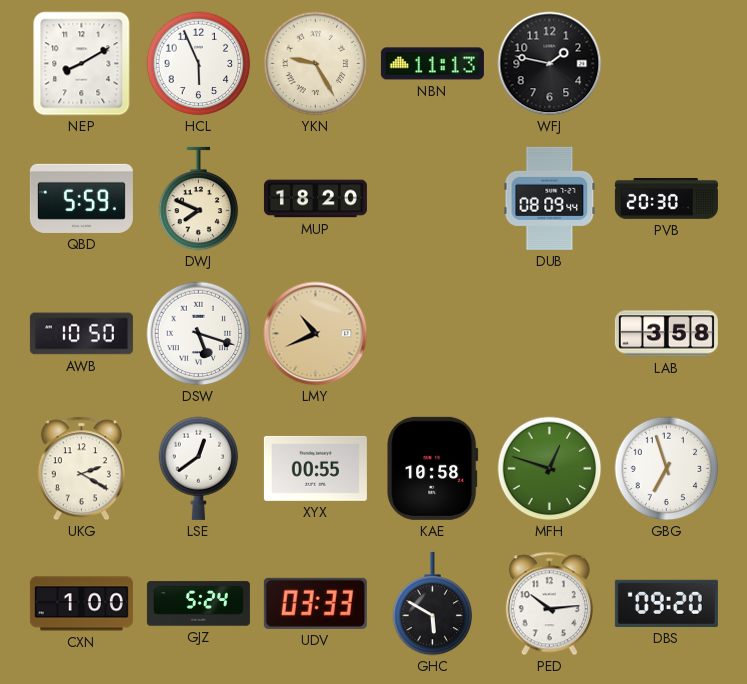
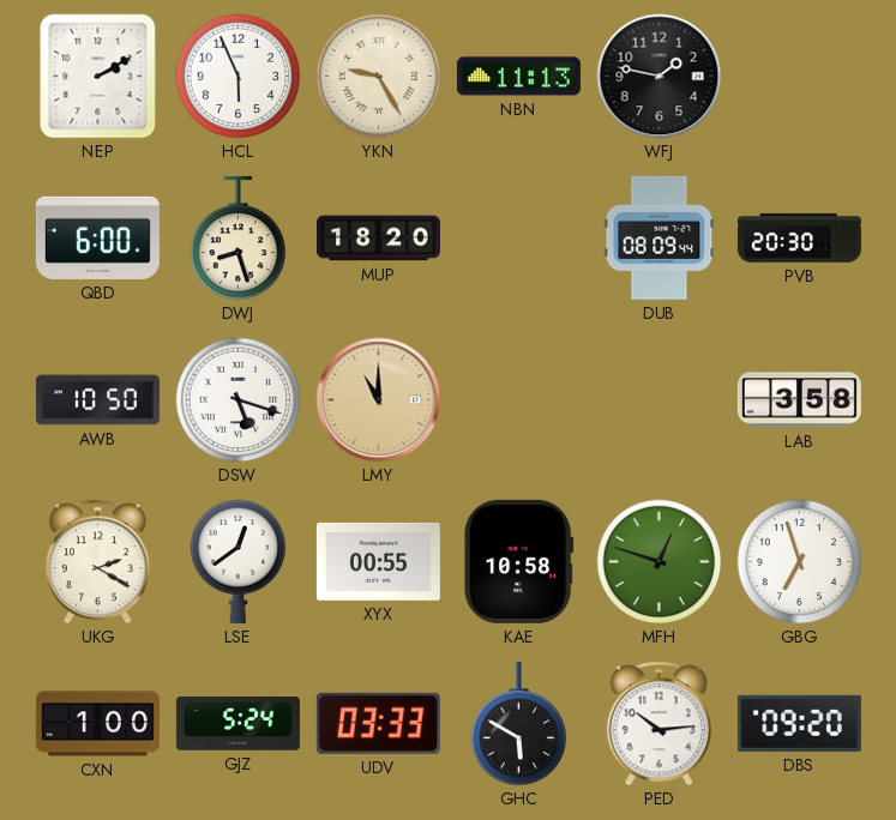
NEP: 8:10 -> 2:10 (98, 77)
QBD: 5:59 -> 6:00 (97, 237)
DWJ: 7:49 -> 8:27 (239, 239)
LMY: 10:41 -> 11:00 (379, 400)
